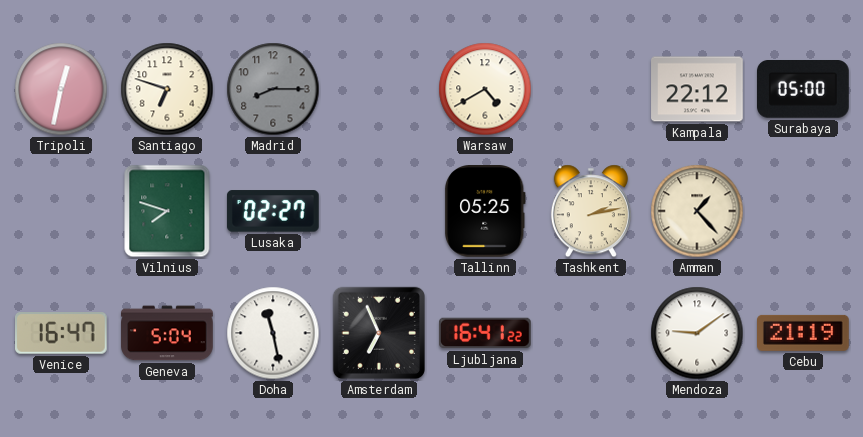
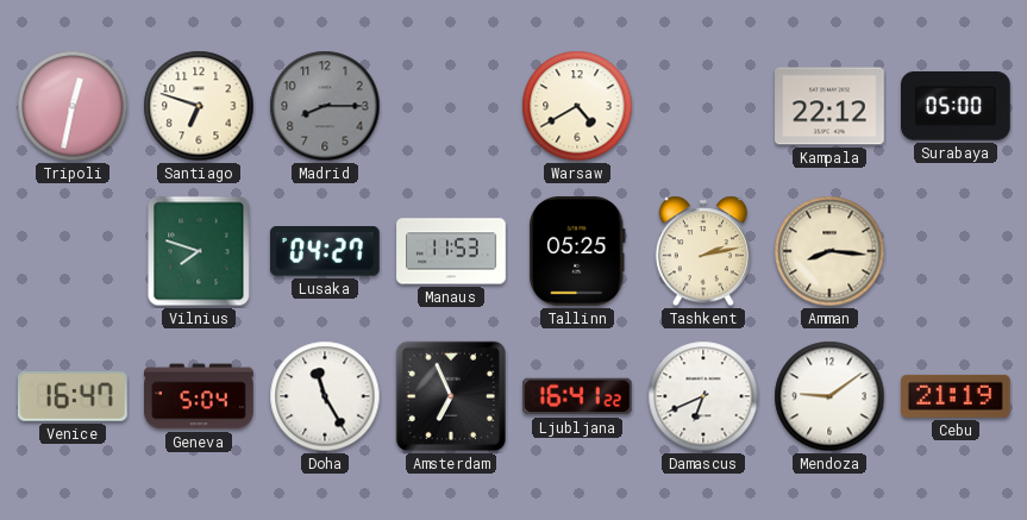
Lusaka: 02:27 -> 04:27 (325, 251)
Manaus: none -> 11:53 (451, 251)
Amman: 1:23 -> 8:16 (829, 251)
Doha: 11:28 -> 11:25 (325, 396)
Damascus: none -> 6:41 (703, 396)
